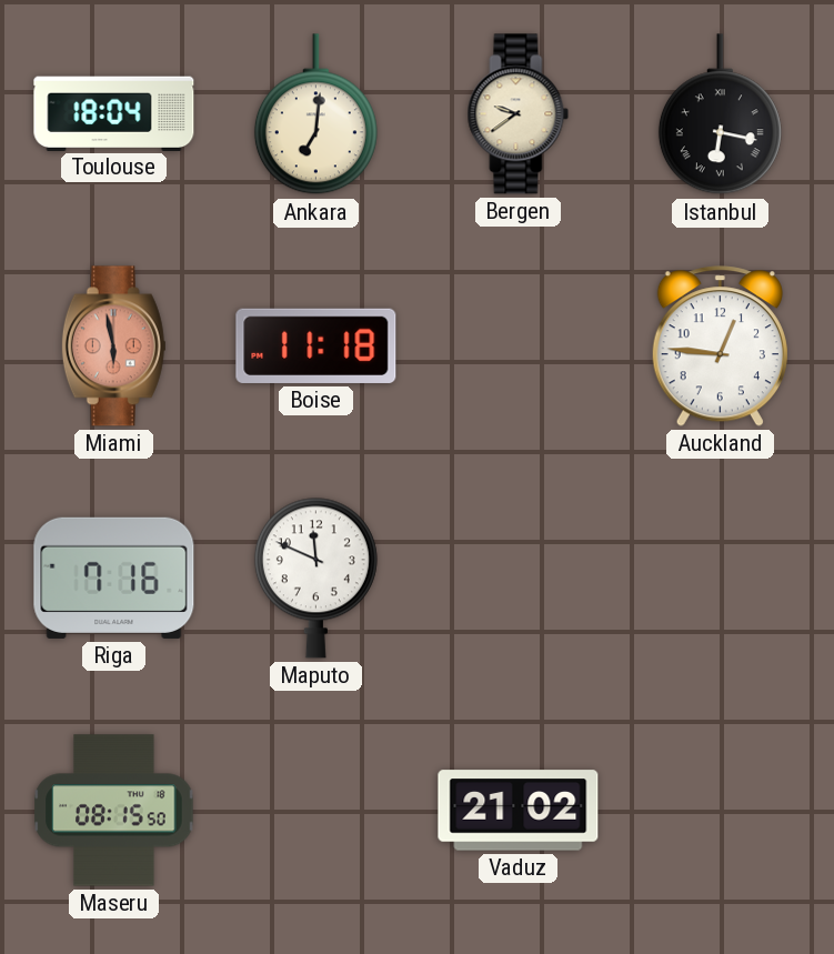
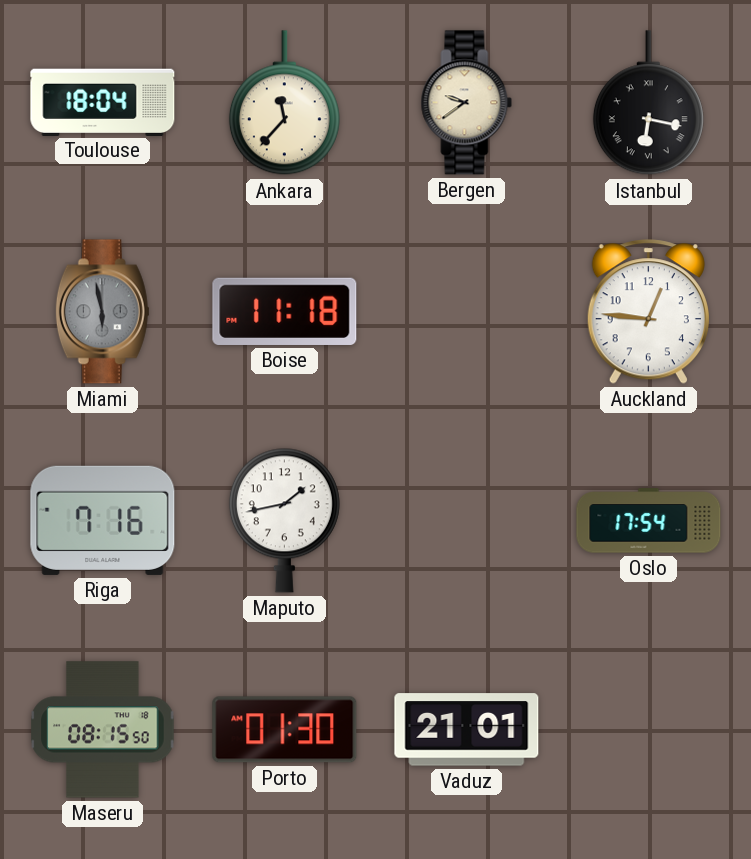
Ankara: 7:01 -> 11:37 (284, 103)
Miami dial: salmon -> grey (102, 312)
Maputo: 11:49 -> 1:43 (284, 520)
Oslo: none -> 17:54 (649, 521)
Porto: none -> 01:30 (285, 730)
Vaduz: 21:02 -> 21:01 (467, 730)
